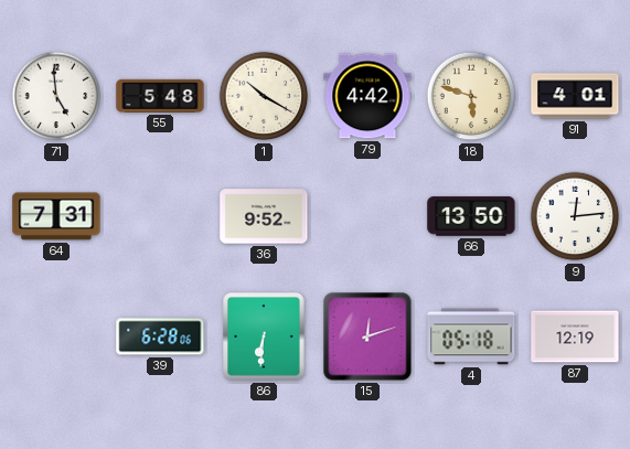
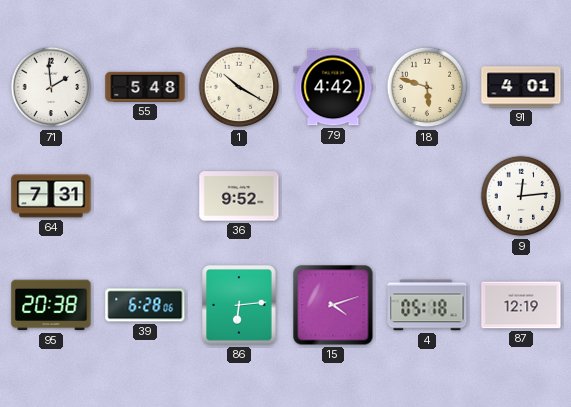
71: 4:59 -> 1:59 (51, 87)
66: 13:50 -> none (471, 216)
95: none -> 20:38 (51, 305)
86: 6:31 -> 6:14 (239, 305)
15: 12:12 -> 4:12 (333, 305)
